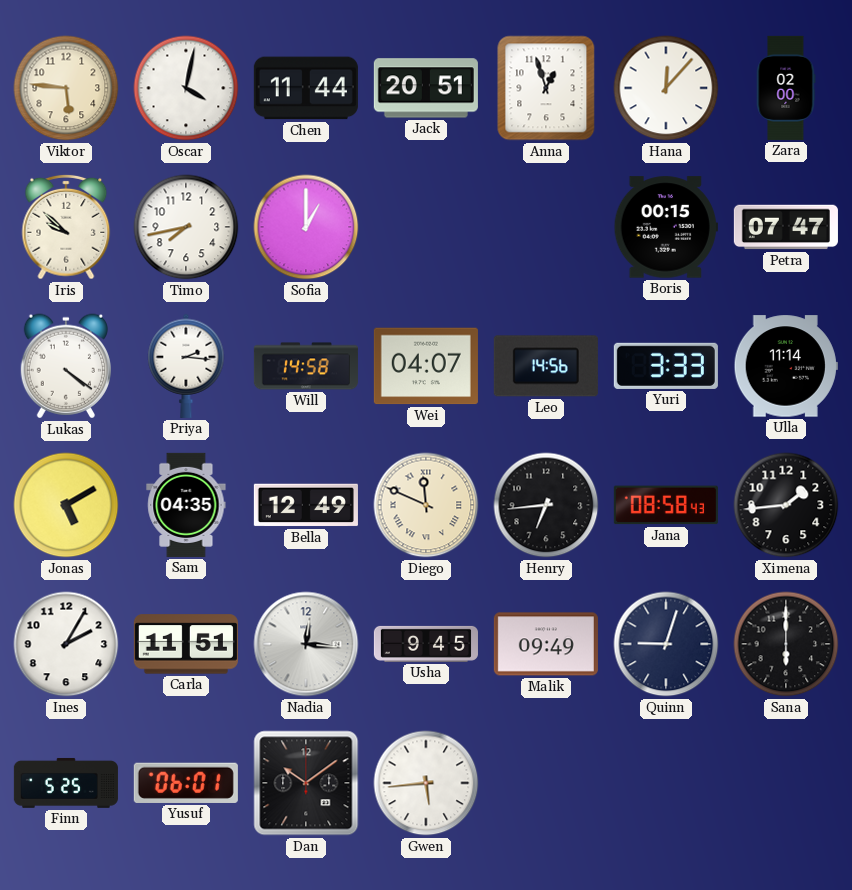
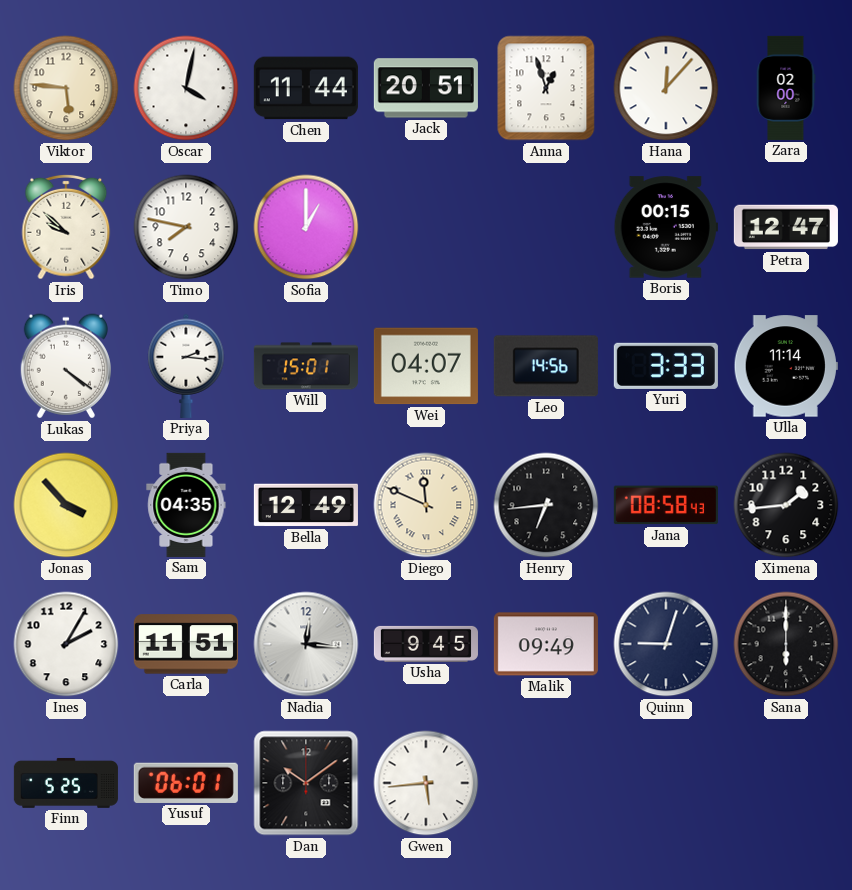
Timo: 7:43 -> 7:47 (186, 227)
Petra: 07:47 -> 12:47 (786, 227)
Will: 14:58 -> 15:01 (306, 366)
Jonas: 5:10 -> 3:53 (66, 505)
